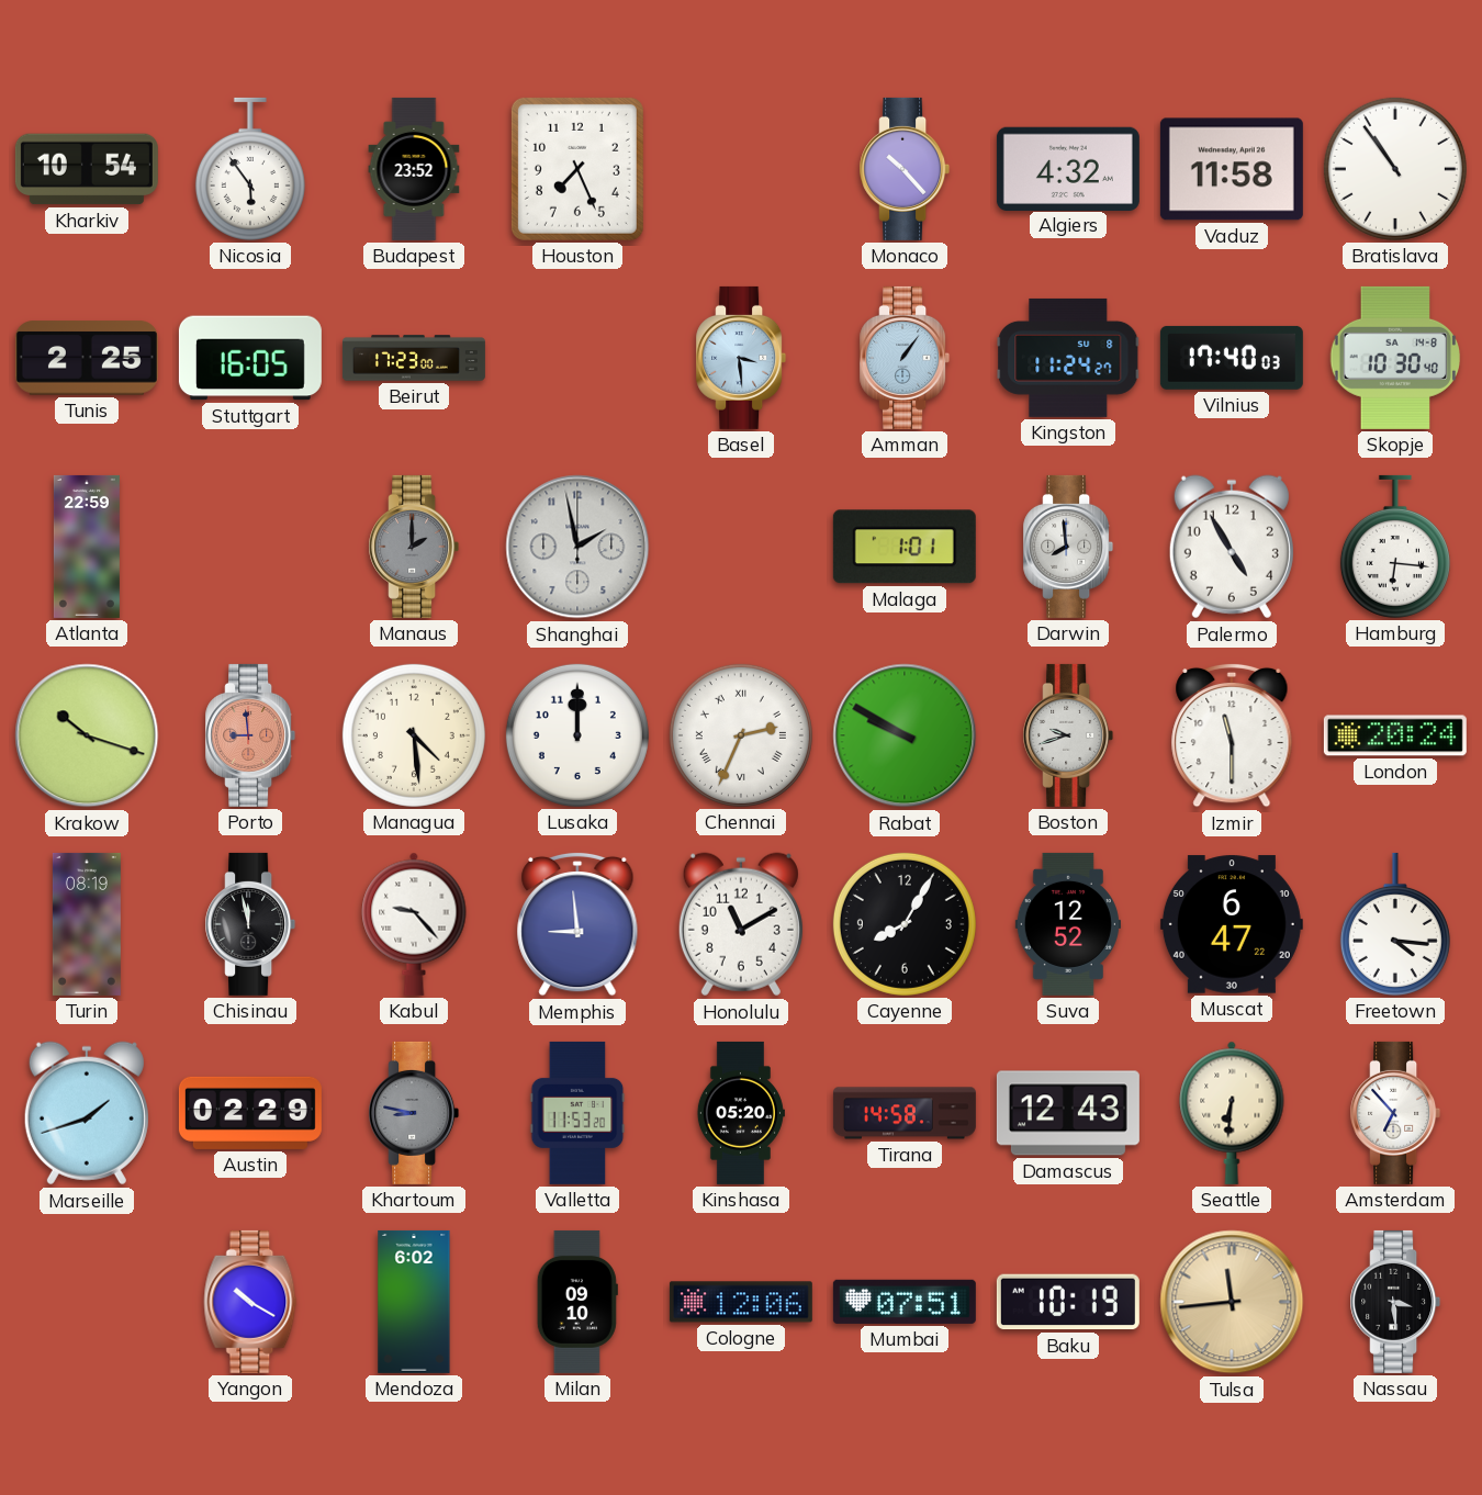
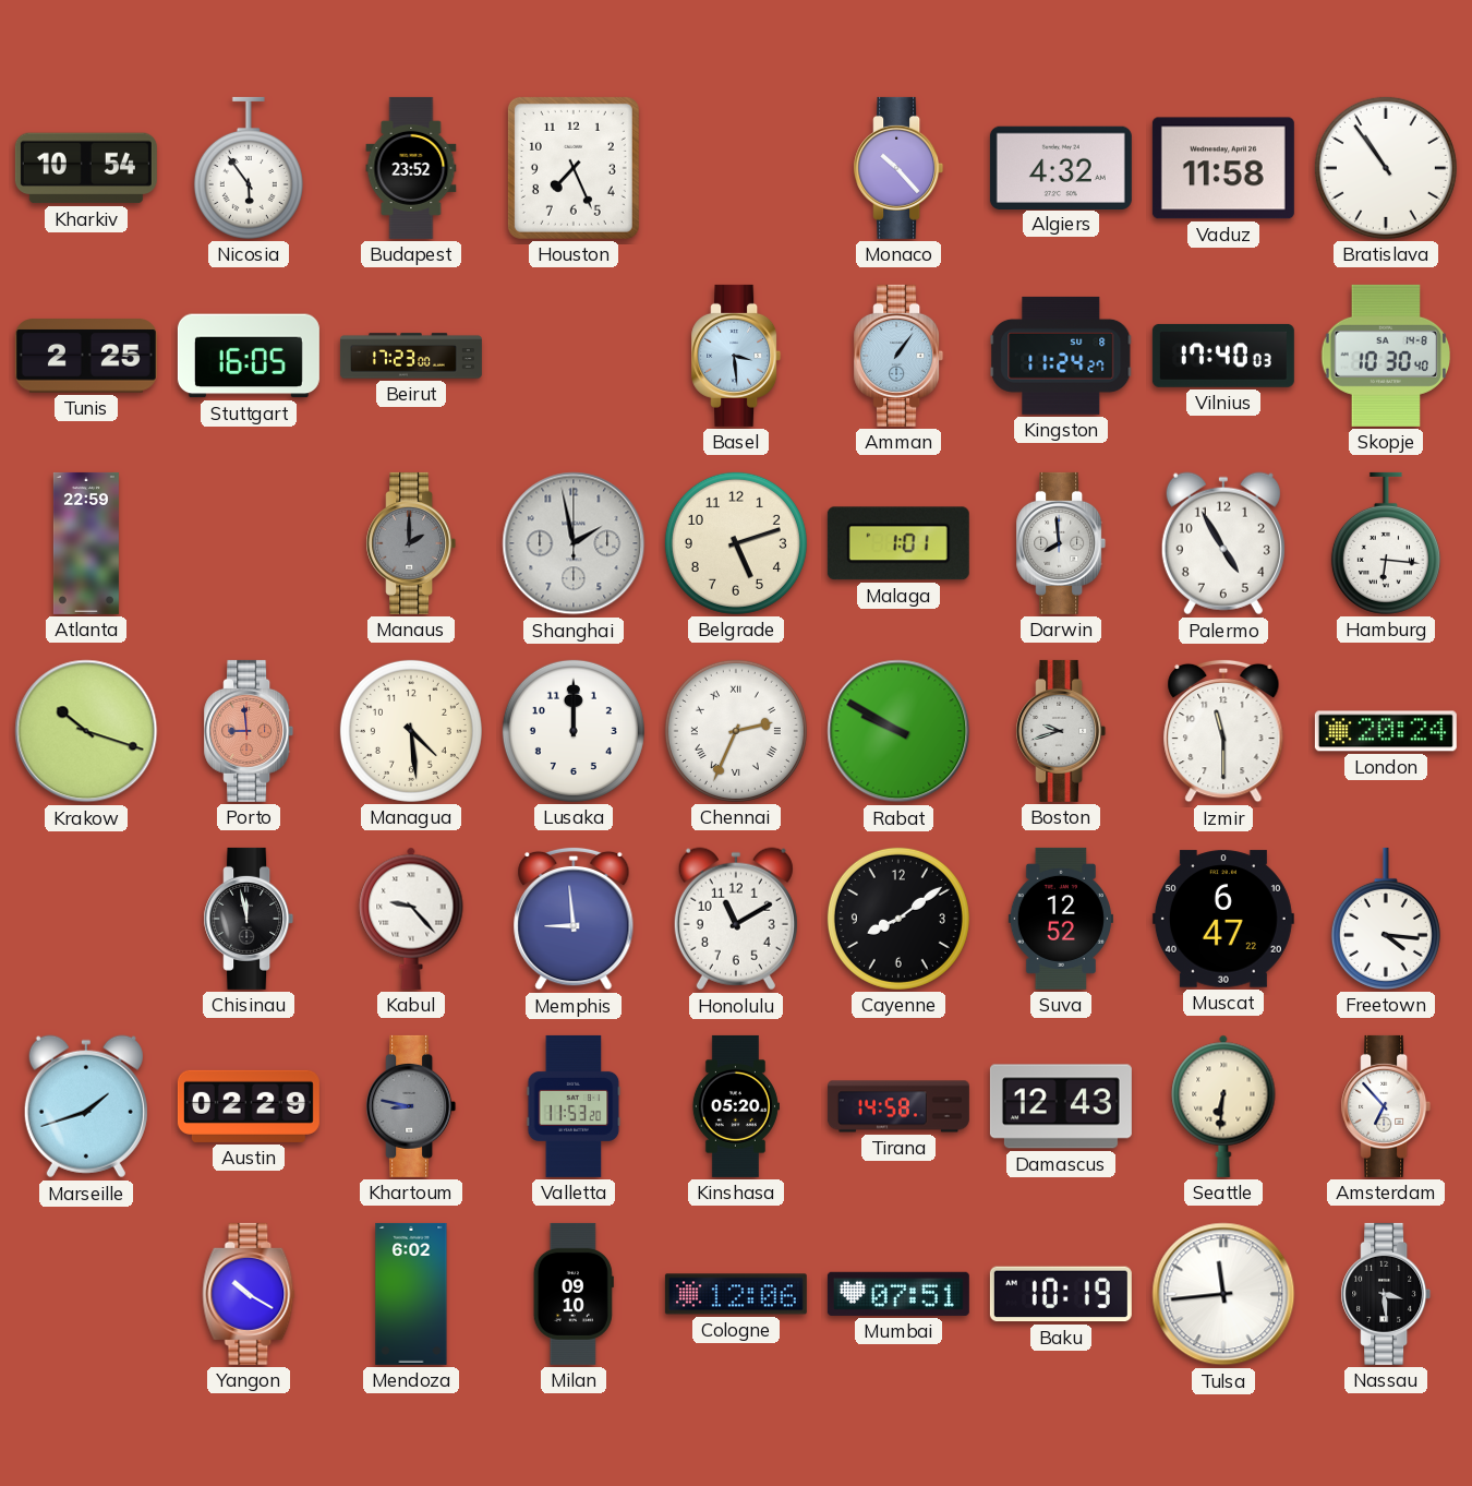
Belgrade: none -> 5:12 (736, 543)
Turin: 08:19 -> none (87, 924)
Cayenne: 8:05 -> 8:09 (898, 919)
Tulsa dial: champagne -> white (1223, 1294)
